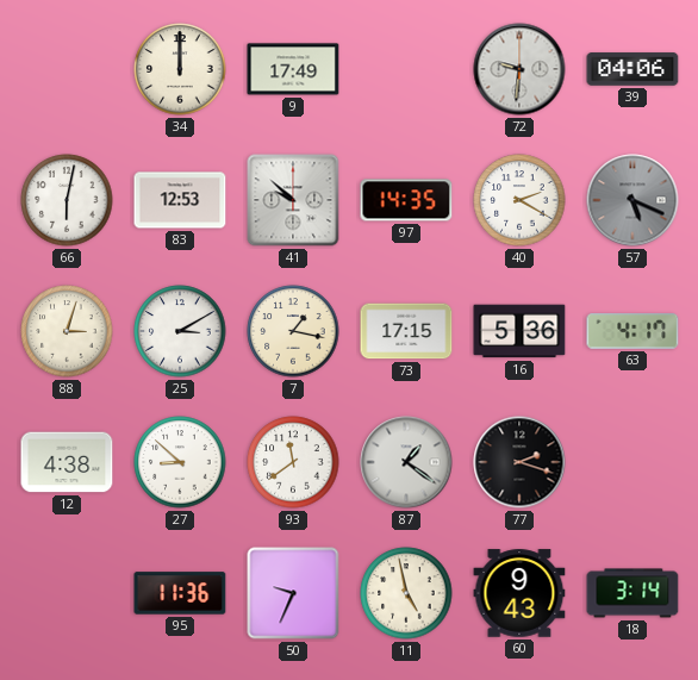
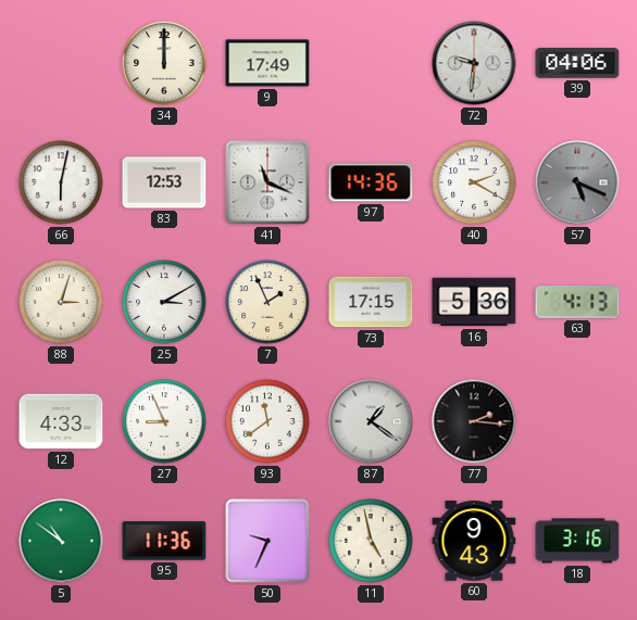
41: 9:52 -> 11:19 (267, 182)
97: 14:35 -> 14:36 (371, 182)
7: 1:17 -> 1:56 (267, 302)
63: 4:17 -> 4:13 (577, 302)
12: 4:38 -> 4:33 (61, 421)
27: 8:52 -> 8:56 (164, 421)
77: 2:18 -> 2:16 (474, 421)
5: none -> 10:51 (61, 541)
18: 3:14 -> 3:16 (577, 541)
